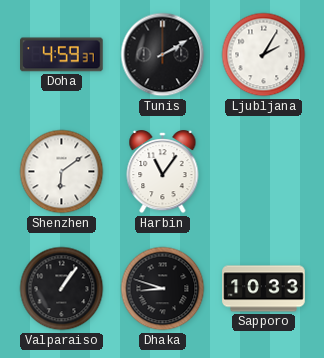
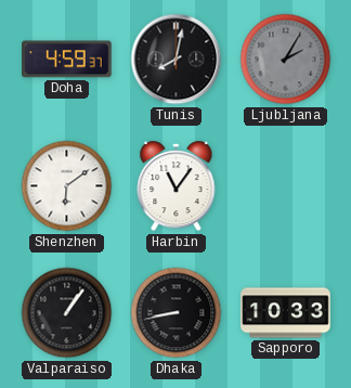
Tunis: 2:10 -> 8:02 (177, 60)
Ljubljana dial: white -> grey (286, 60)
Dhaka: 8:48 -> 8:43 (177, 313)
